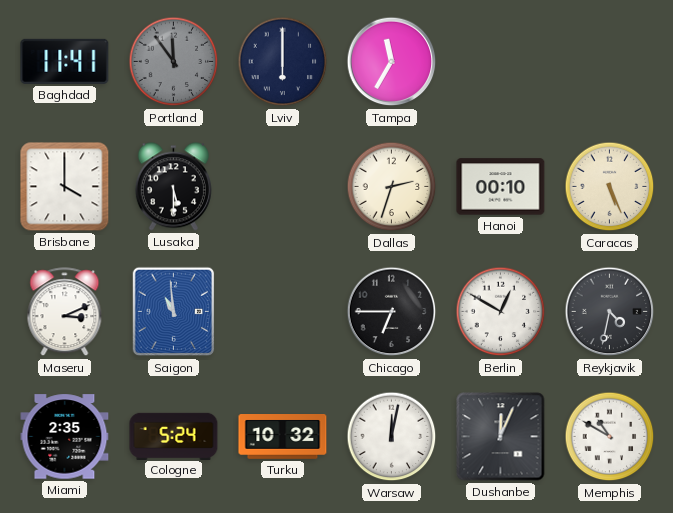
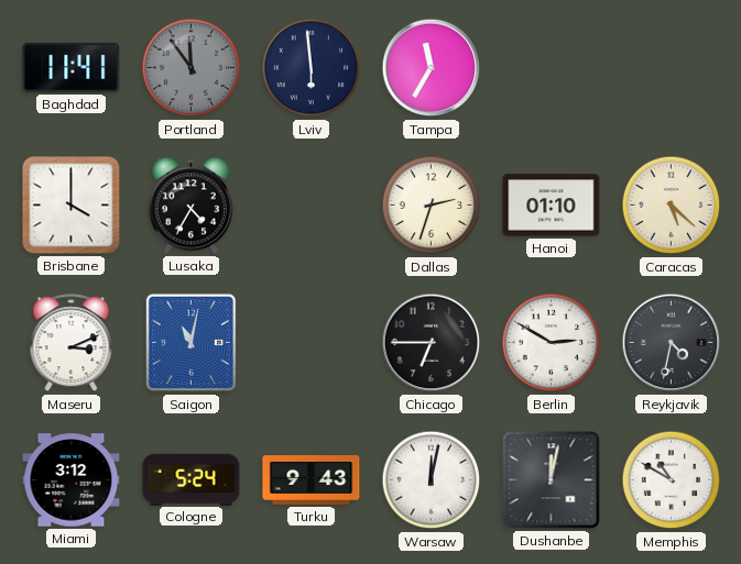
Lviv: 6:00 -> 5:59 (312, 68)
Lusaka: 5:30 -> 4:35 (190, 206)
Hanoi: 00:10 -> 01:10 (552, 206)
Caracas: 5:26 -> 5:22 (672, 206)
Saigon: 10:59 -> 11:02 (192, 343)
Berlin: 12:50 -> 2:50 (552, 343)
Miami: 2:35 -> 3:12 (72, 480)
Turku: 10:32 -> 9:43 (312, 480)
Dushanbe: 12:04 -> 12:02 (552, 480)
